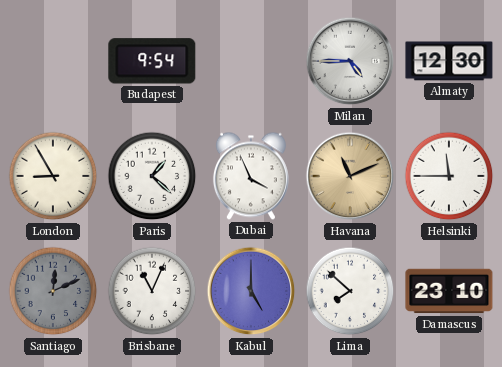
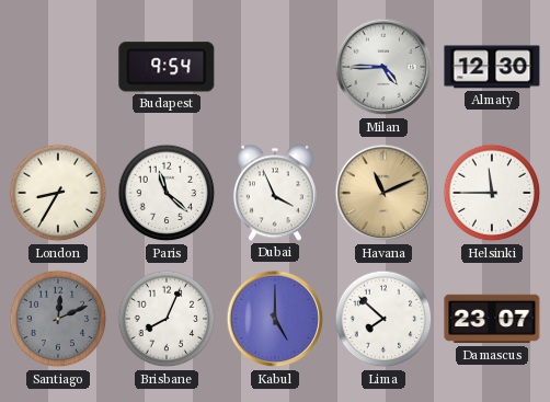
London: 8:55 -> 8:35 (58, 193)
Paris: 1:22 -> 11:22 (167, 193)
Brisbane: 11:04 -> 8:04 (167, 319)
Damascus: 23:10 -> 23:07 (492, 319)
